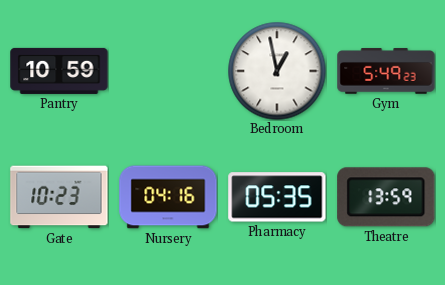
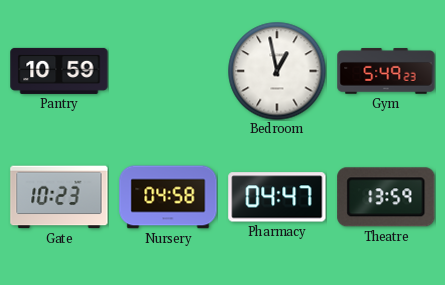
Nursery: 04:16 -> 04:58 (168, 197)
Pharmacy: 05:35 -> 04:47 (277, 197)
